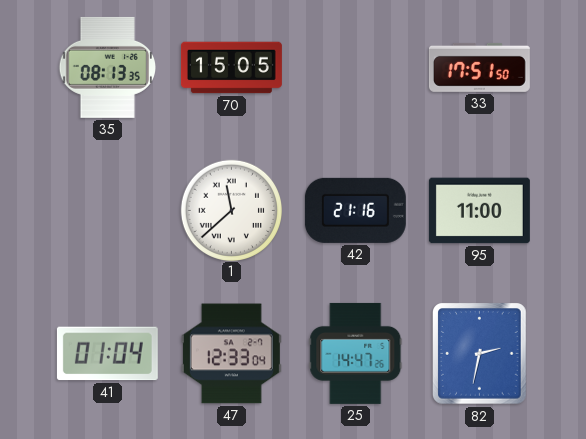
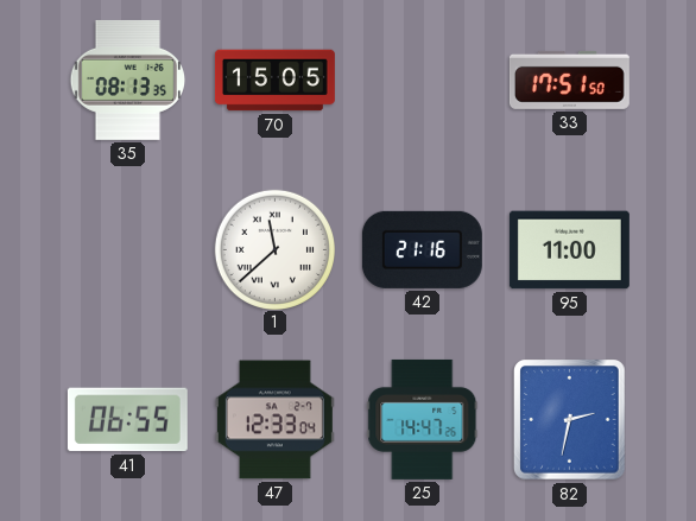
41: 01:04 -> 06:55 (127, 420)
